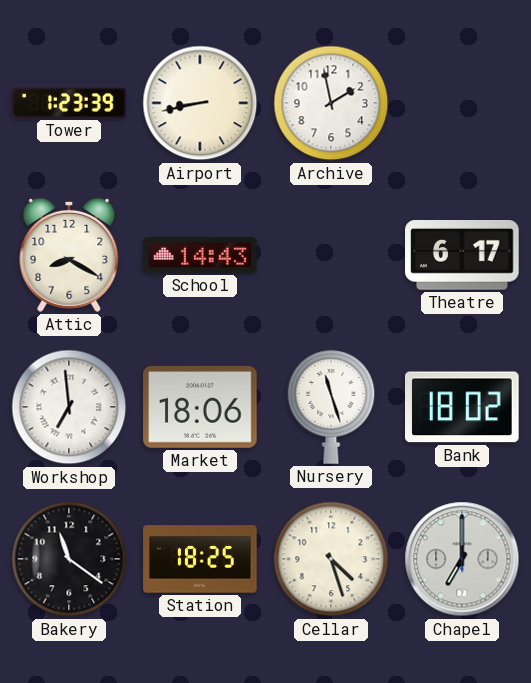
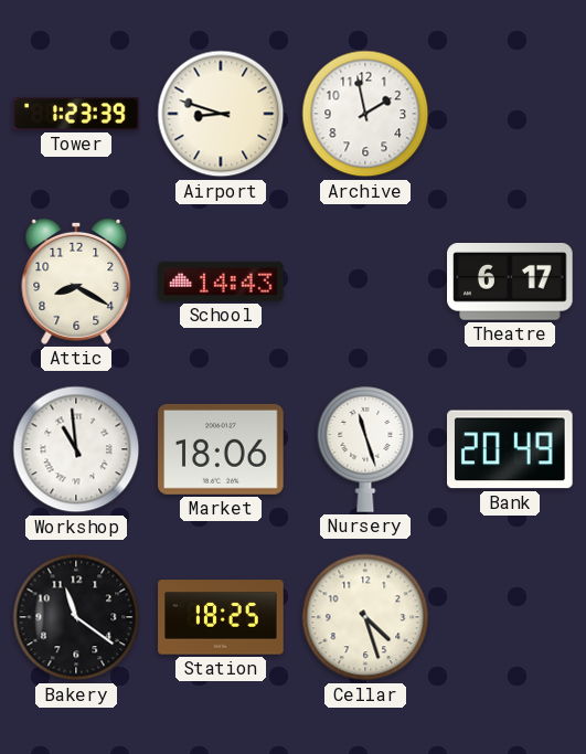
Airport: 8:43 -> 8:48 (221, 114)
Workshop: 6:59 -> 10:59 (76, 449)
Bank: 18:02 -> 20:49 (511, 449)
Chapel: 7:00 -> none (462, 559)
